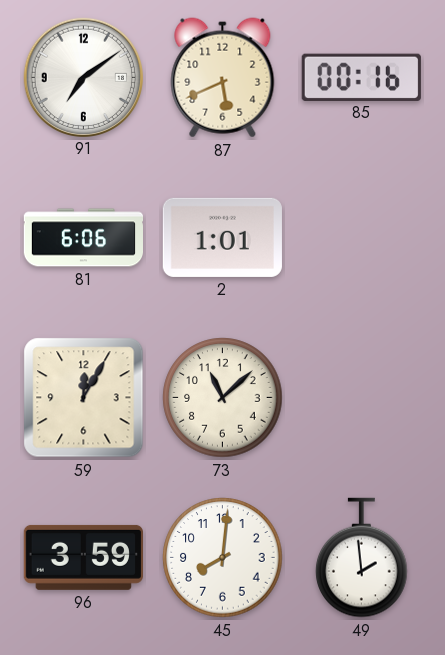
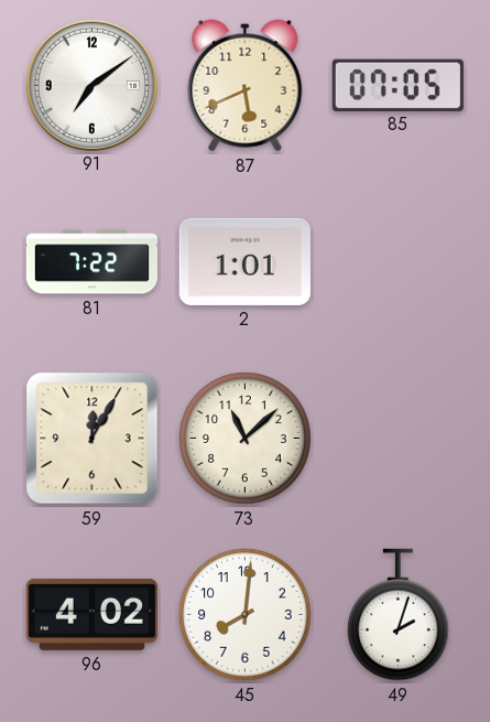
85: 00:16 -> 07:05 (398, 85)
81: 6:06 -> 7:22 (91, 262)
96: 3:59 -> 4:02 (91, 614)
49: 1:59 -> 2:03 (399, 615)
